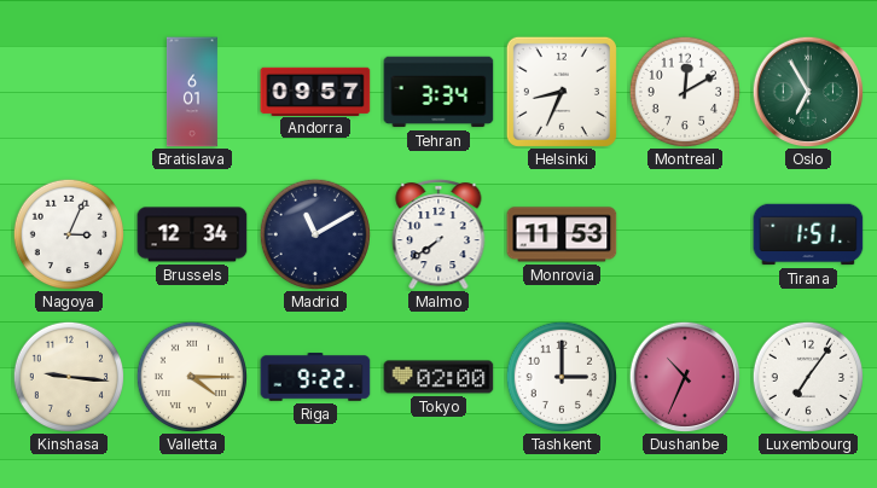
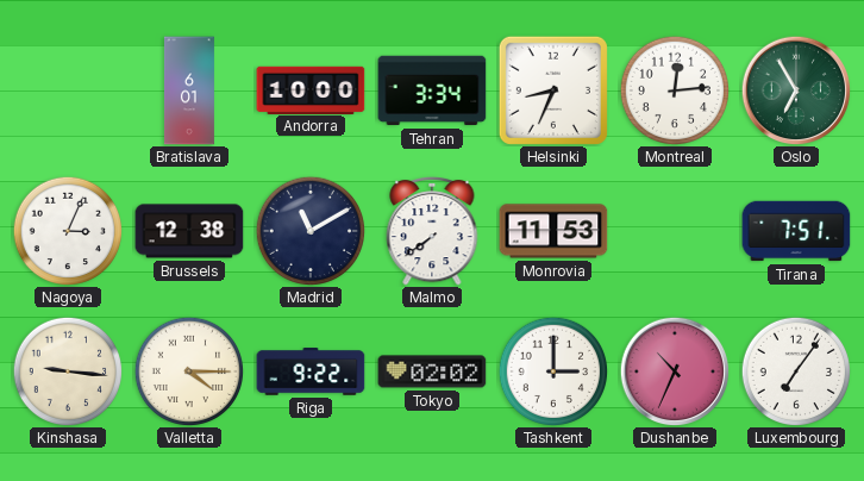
Andorra: 09:57 -> 10:00 (311, 89)
Montreal: 12:10 -> 12:14 (674, 89)
Brussels: 12:34 -> 12:38 (189, 231)
Tirana: 1:51 -> 7:51 (796, 231)
Tokyo: 02:00 -> 02:02 (432, 371)
